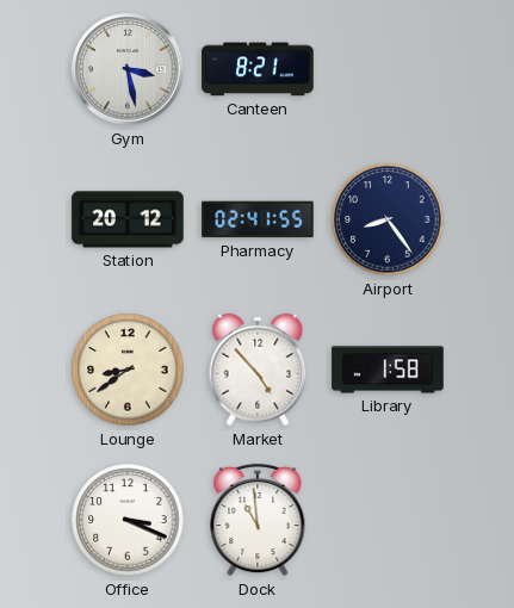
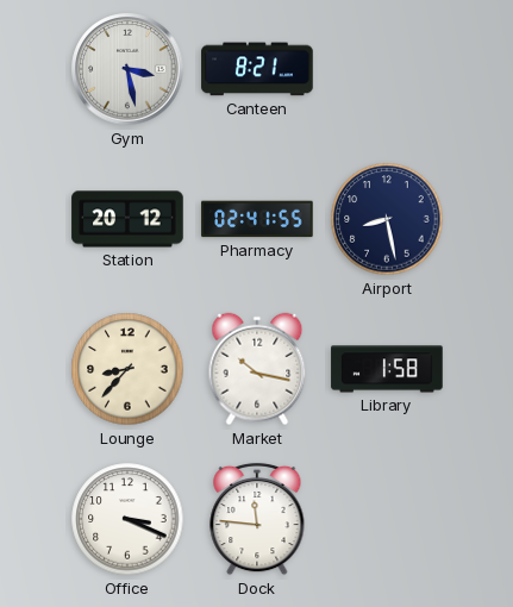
Airport: 8:24 -> 8:28 (387, 219)
Lounge: 8:39 -> 8:37 (127, 369)
Market: 4:53 -> 10:17 (257, 369)
Dock: 10:59 -> 11:46 (257, 519)
